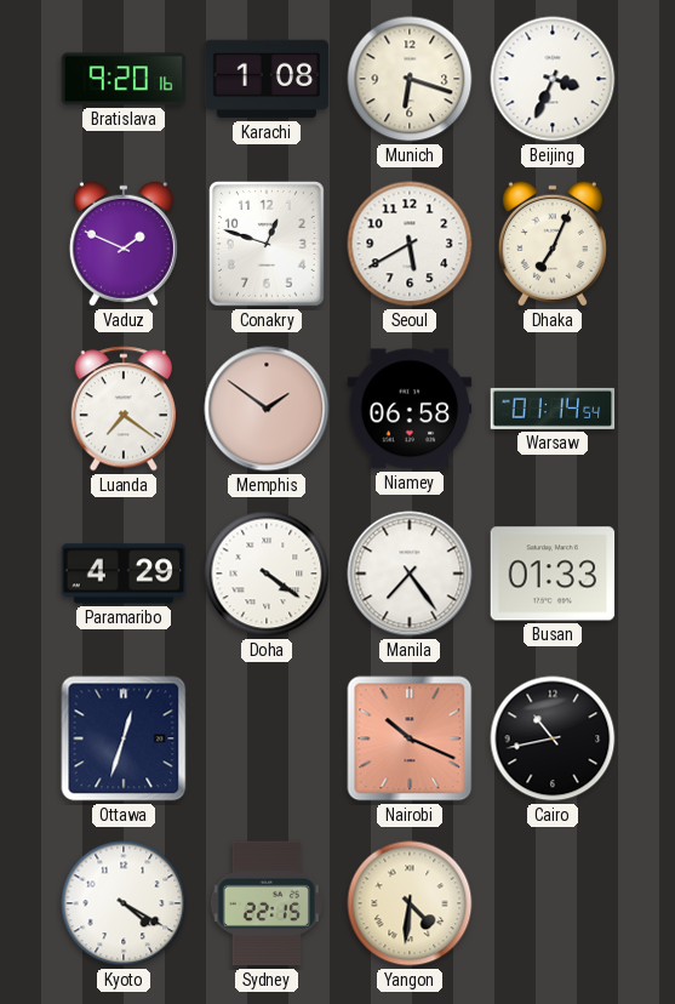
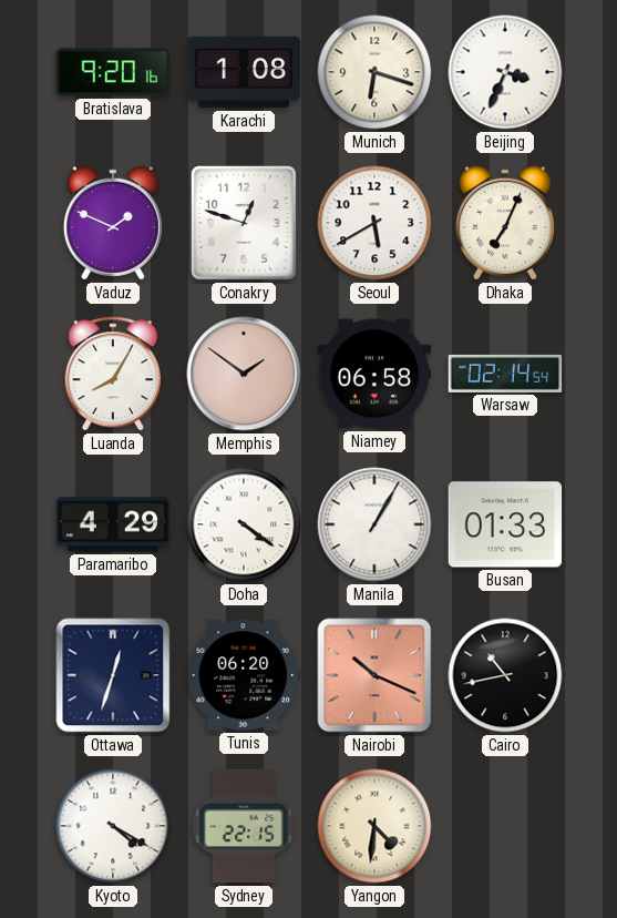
Luanda: 7:21 -> 8:05 (112, 374)
Warsaw: 01:14 -> 02:14 (505, 374)
Manila: 7:24 -> 1:05 (374, 524)
Tunis: none -> 06:20 (244, 675)
